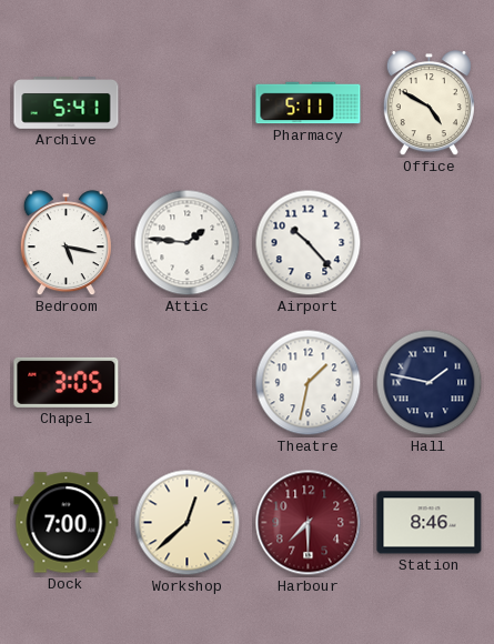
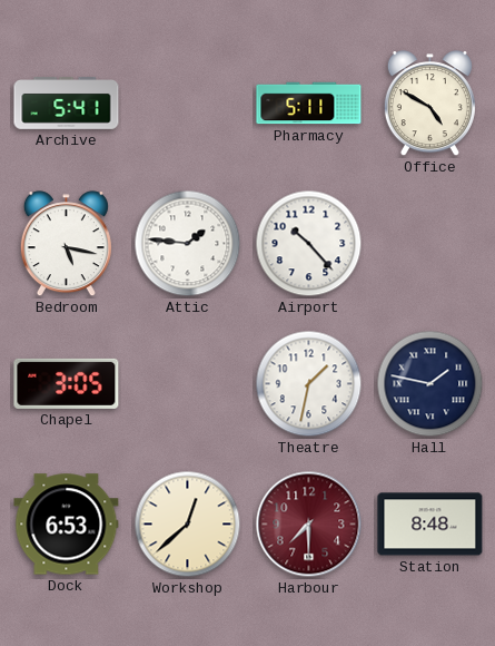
Dock: 7:00 -> 6:53 (67, 525)
Station: 8:46 -> 8:48 (430, 525)
